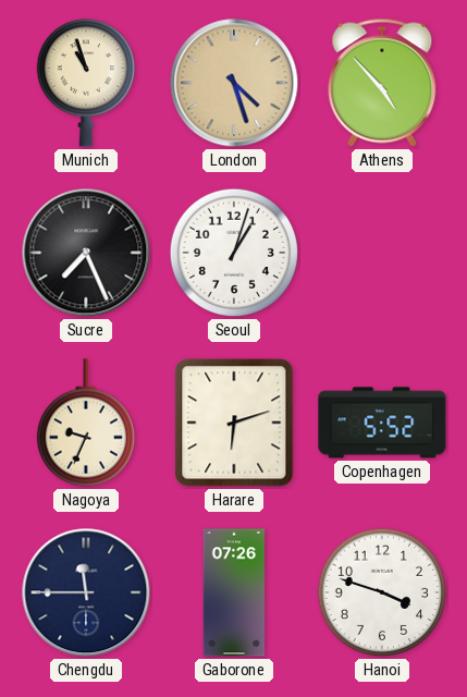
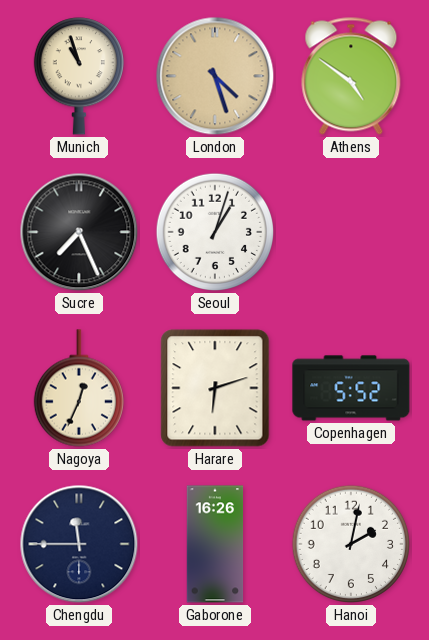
Athens: 4:53 -> 4:51 (351, 76)
Nagoya: 9:34 -> 12:34 (79, 388)
Gaborone: 07:26 -> 16:26 (215, 544)
Hanoi: 3:48 -> 2:02 (351, 544)
